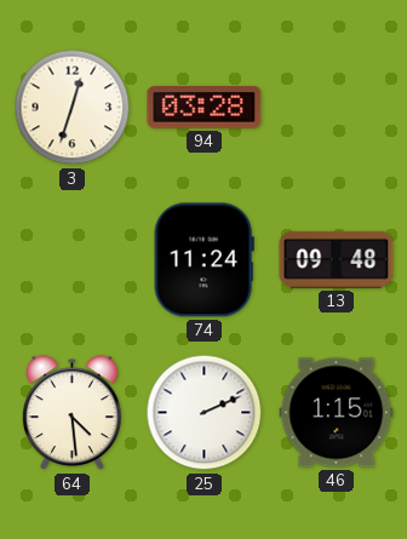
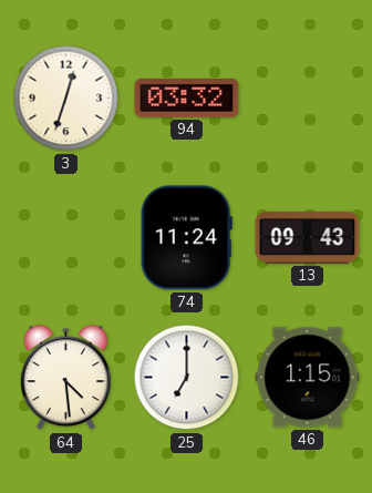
94: 03:28 -> 03:32 (187, 99)
13: 09:48 -> 09:43 (308, 237)
25: 2:11 -> 7:00 (187, 378)
